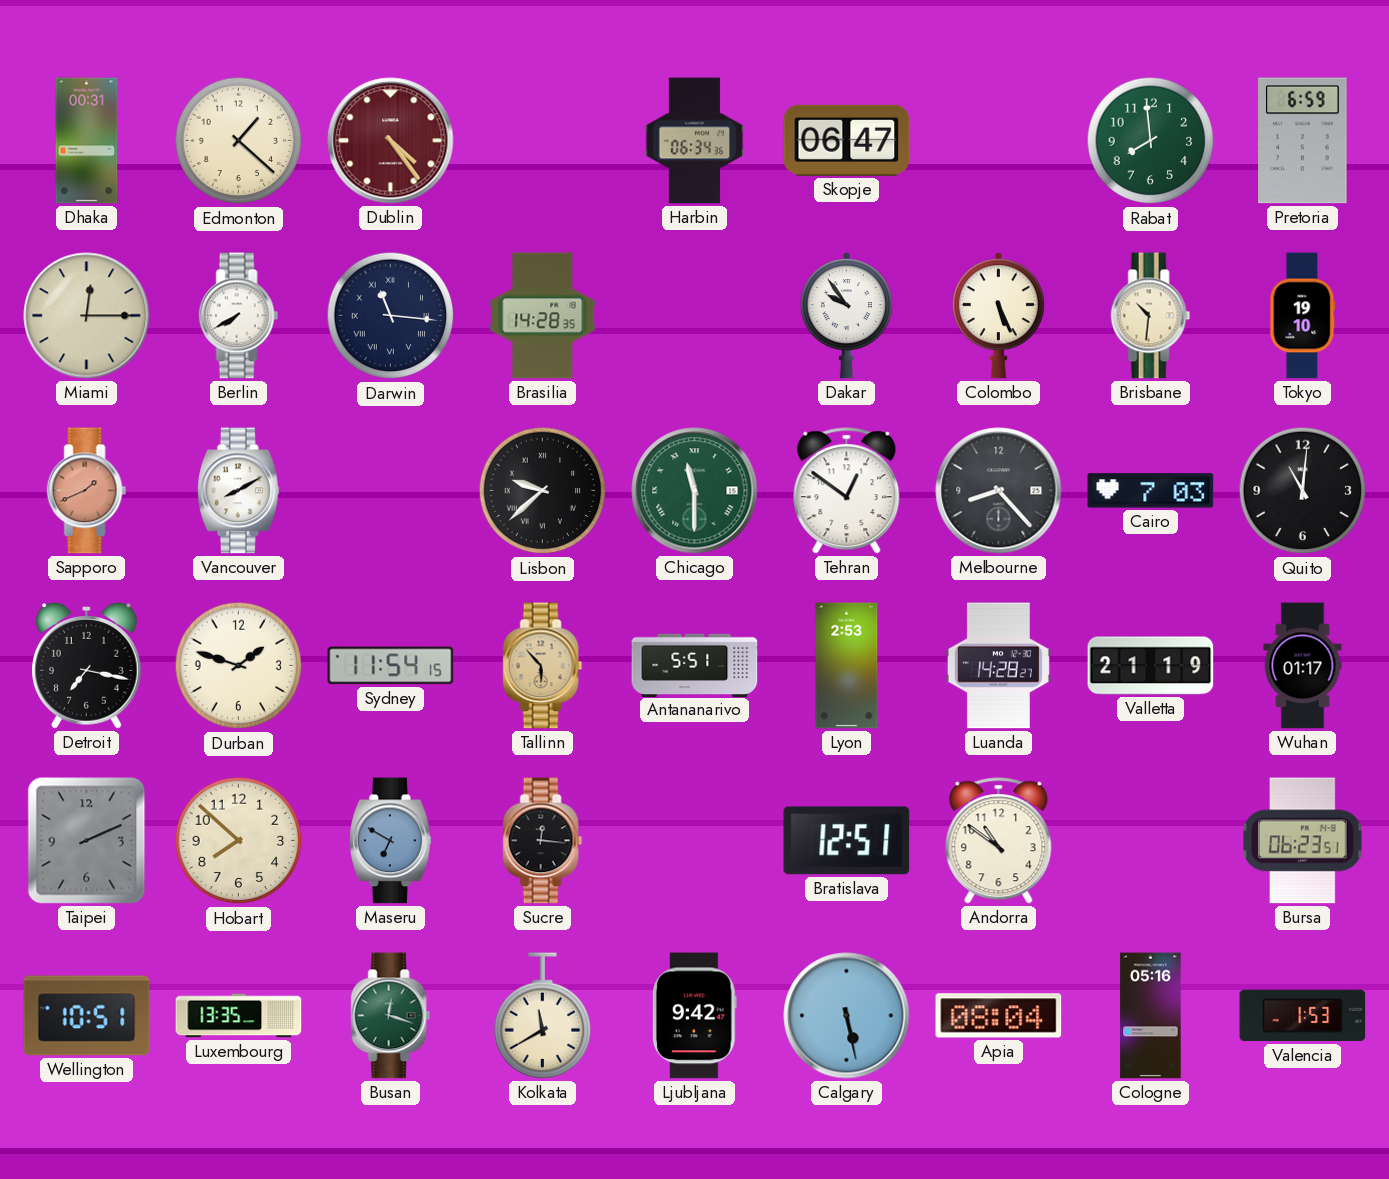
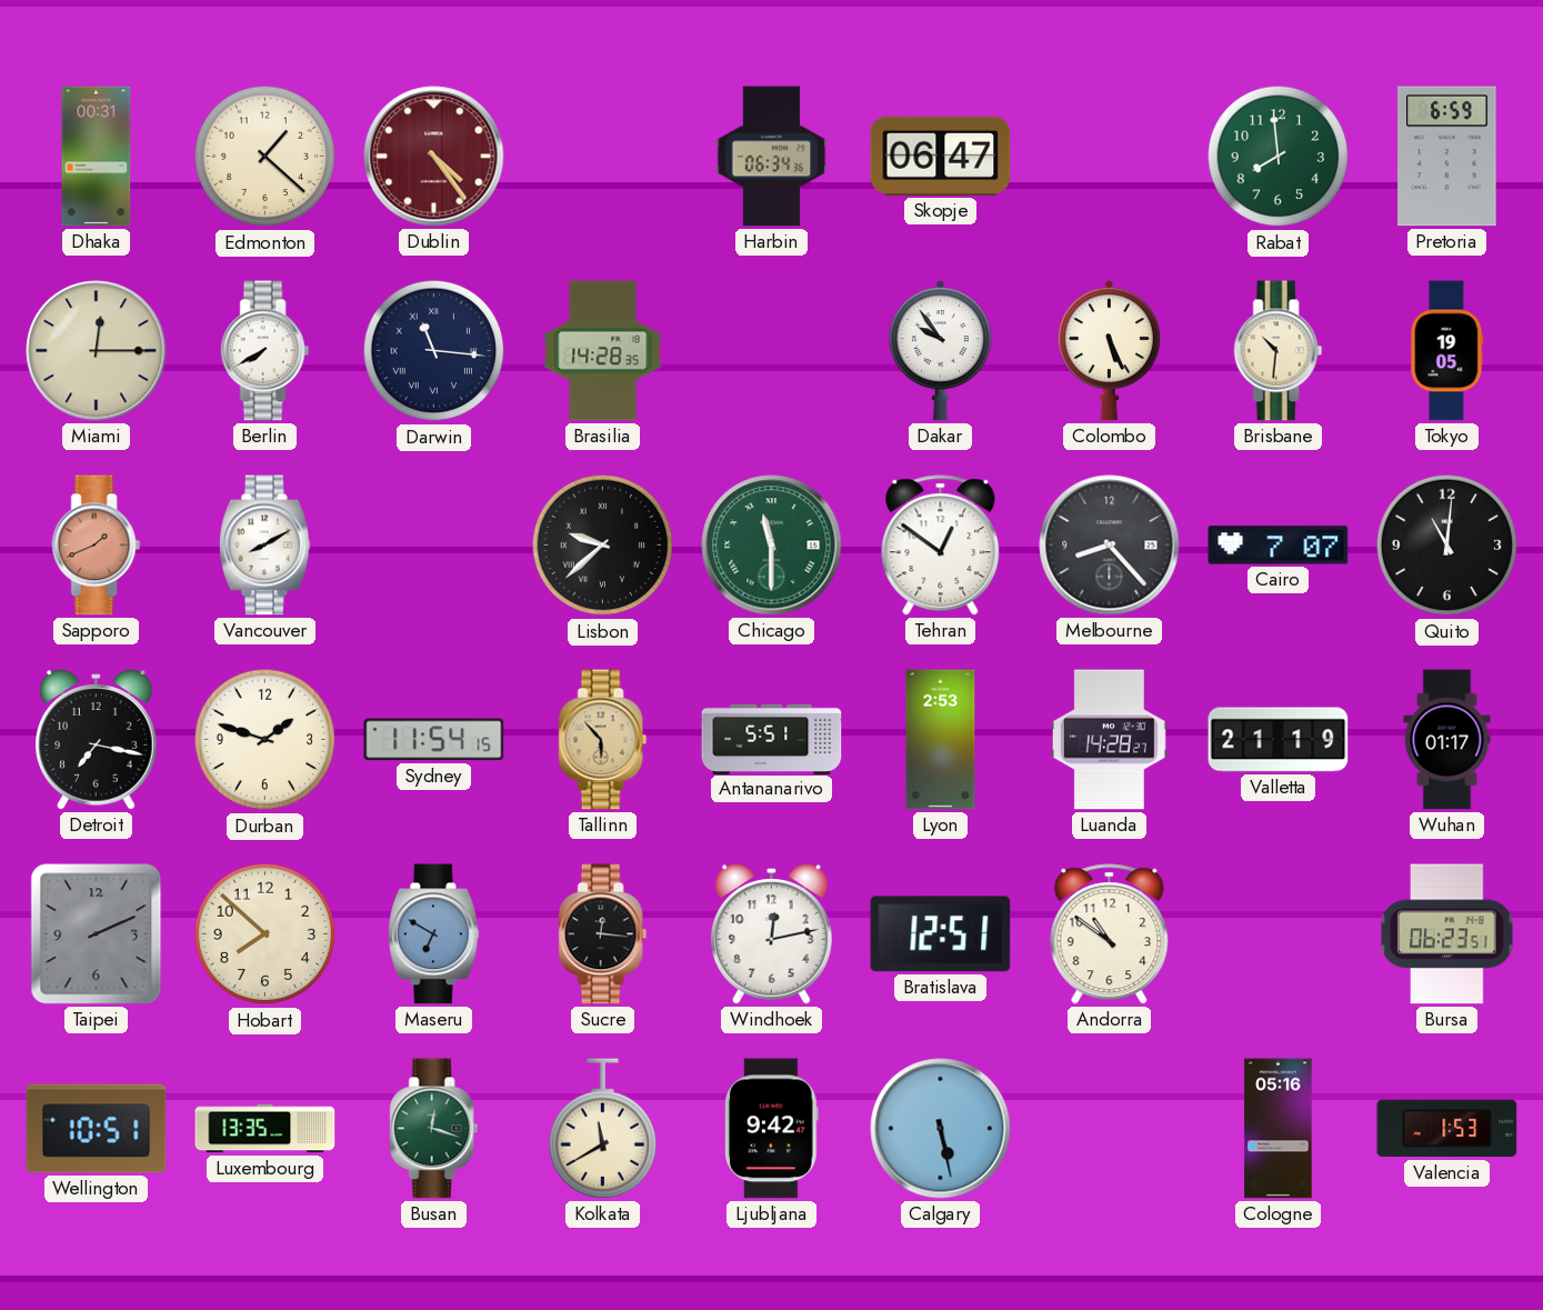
Tokyo: 19:10 -> 19:05 (1447, 351)
Cairo: 7:03 -> 7:07 (1279, 546)
Windhoek: none -> 12:13 (772, 934)
Apia: 08:04 -> none (999, 1016)
